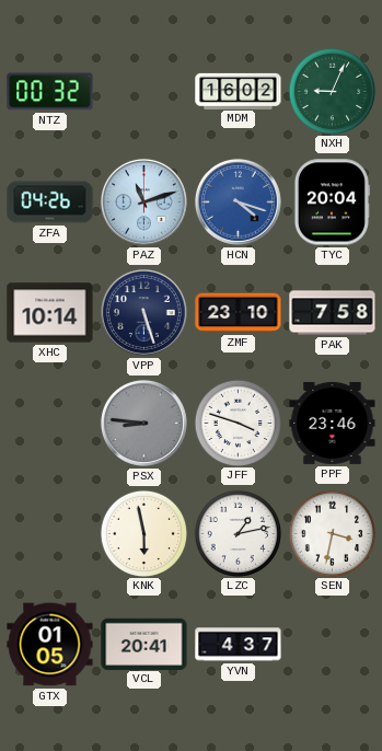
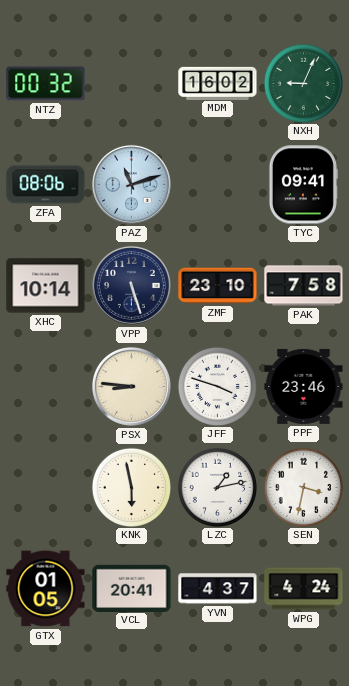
ZFA: 04:26 -> 08:06 (46, 185)
HCN: 4:18 -> none (238, 201)
TYC: 20:04 -> 09:41 (303, 185)
PSX dial: grey -> cream (131, 386)
WPG: none -> 4:24 (304, 589)
